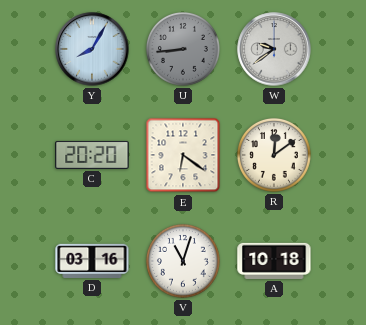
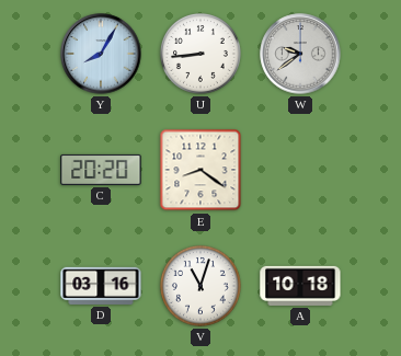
U dial: grey -> white (200, 54)
E: 6:21 -> 8:21 (200, 170)
R: 12:09 -> none (274, 155)
